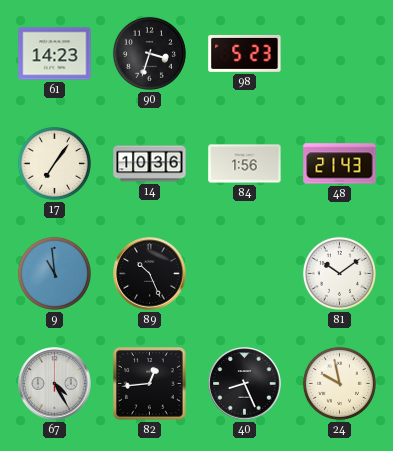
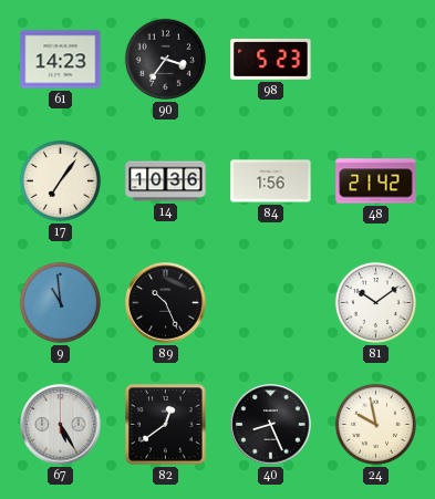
90: 3:33 -> 3:36 (165, 59)
48: 21:43 -> 21:42 (376, 181)
67: 4:25 -> 5:25 (61, 425)
82: 12:44 -> 12:39 (166, 425)
